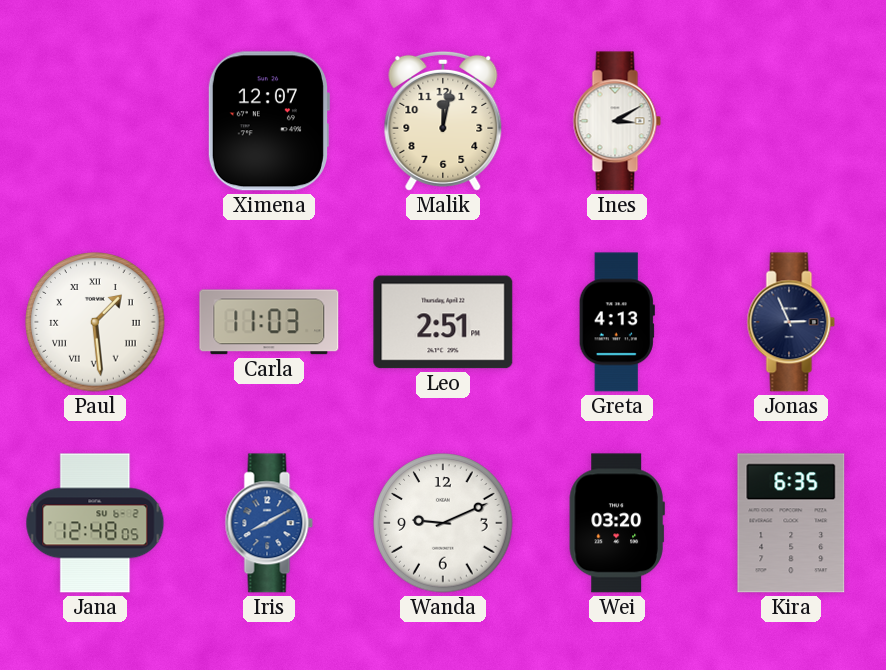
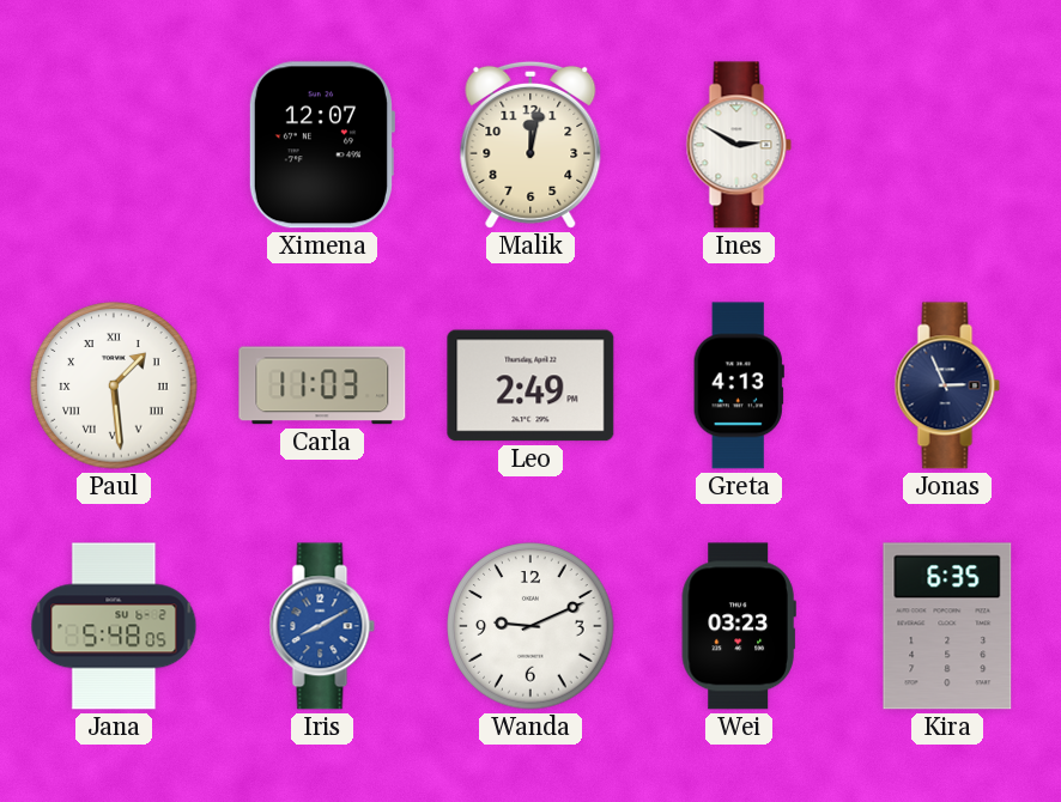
Ines: 3:10 -> 2:50 (739, 145)
Leo: 2:51 -> 2:49 (530, 385)
Jana: 12:48 -> 5:48 (114, 626)
Wei: 03:20 -> 03:23 (739, 626)
